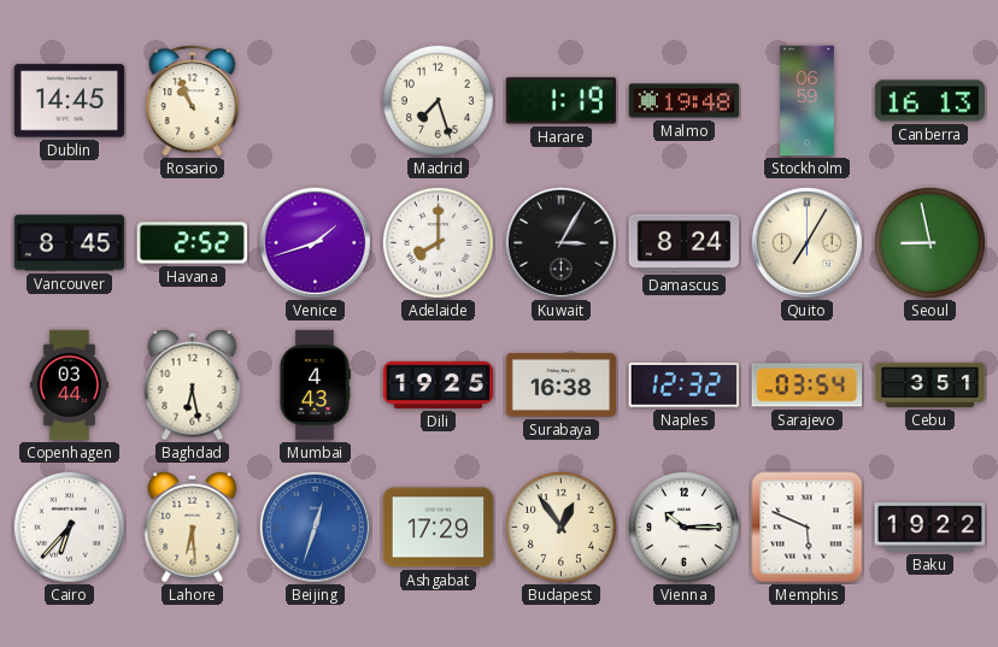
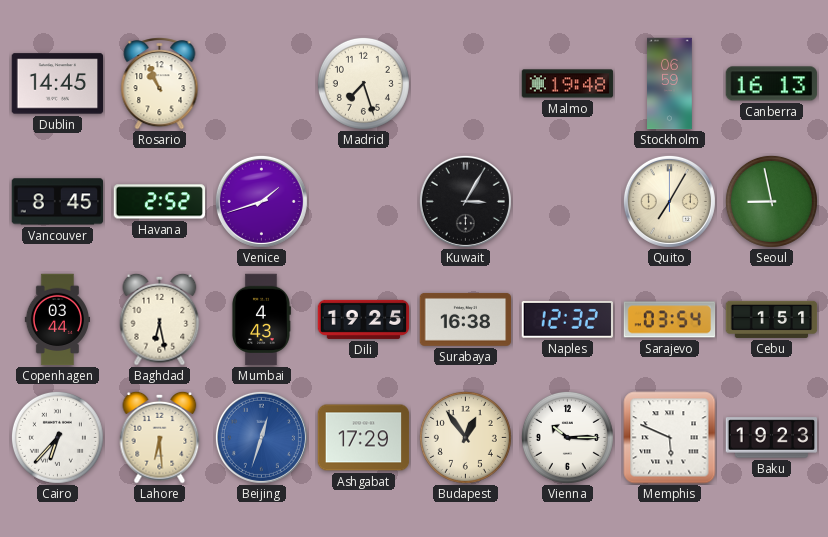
Harare: 1:19 -> none (560, 101)
Adelaide: 8:00 -> none (438, 242)
Damascus: 8:24 -> none (685, 243)
Cebu: 3:51 -> 1:51 (772, 319)
Baku: 19:22 -> 19:23 (772, 438)
